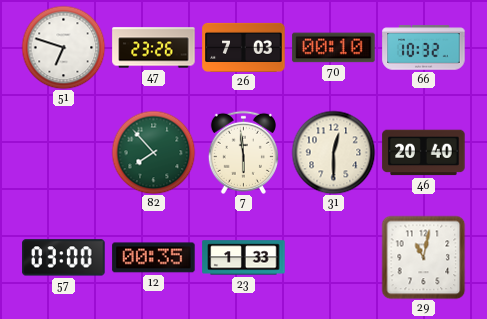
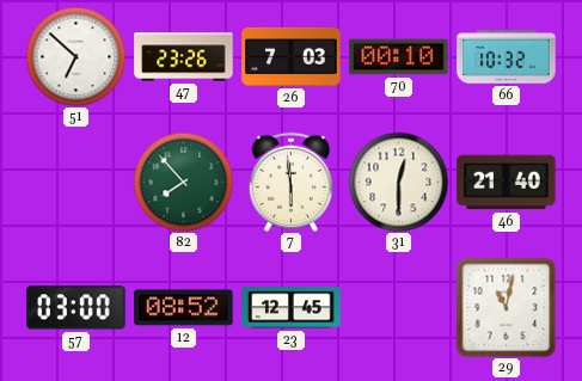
51: 6:48 -> 6:52 (75, 56)
46: 20:40 -> 21:40 (507, 183)
12: 00:35 -> 08:52 (184, 308)
23: 1:33 -> 12:45 (292, 308)
